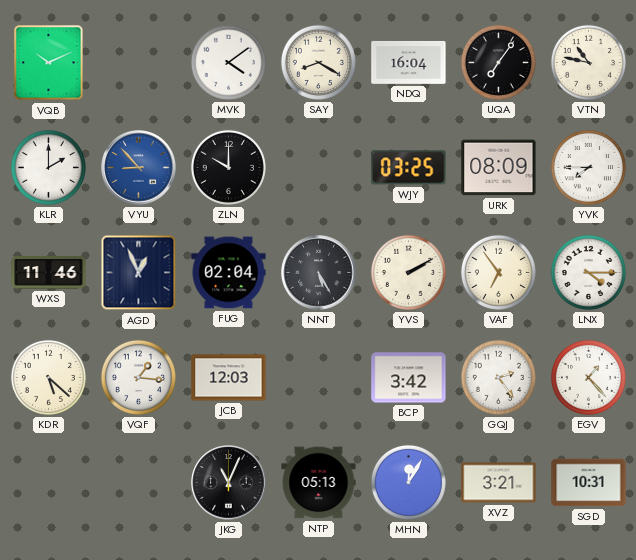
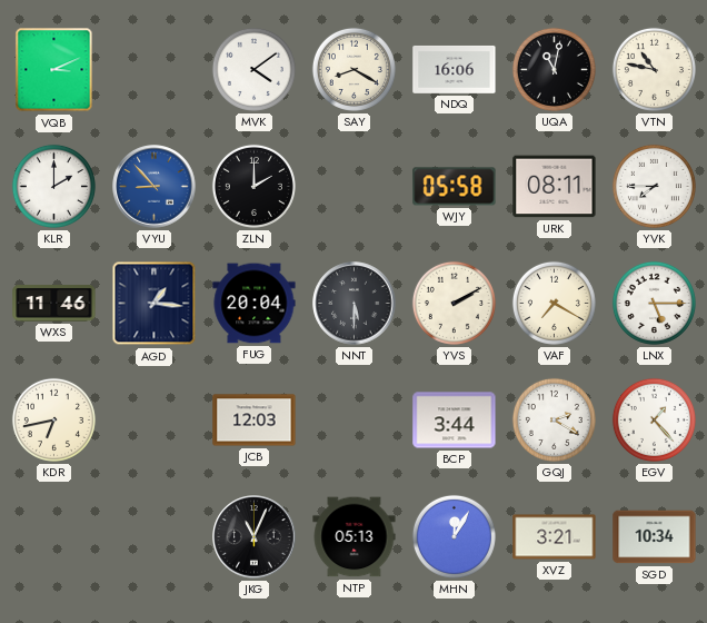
VQB: 10:11 -> 3:11 (54, 70)
NDQ: 16:04 -> 16:06 (455, 70)
UQA: 7:06 -> 11:02 (554, 69)
ZLN: 10:00 -> 2:00 (253, 186)
WJY: 03:25 -> 05:58 (455, 187)
URK: 08:09 -> 08:11 (555, 187)
AGD: 12:56 -> 1:16 (155, 304)
FUG: 02:04 -> 20:04 (255, 304)
NNT: 5:25 -> 5:30 (355, 304)
VAF: 6:54 -> 7:20 (554, 303)
LNX: 4:15 -> 5:15 (654, 303)
KDR: 5:22 -> 6:43 (53, 419)
VQF: 1:16 -> none (138, 377)
BCP: 3:42 -> 3:44 (455, 421)
GQJ: 2:24 -> 2:20 (554, 419)
SGD: 10:31 -> 10:34 (655, 537)
